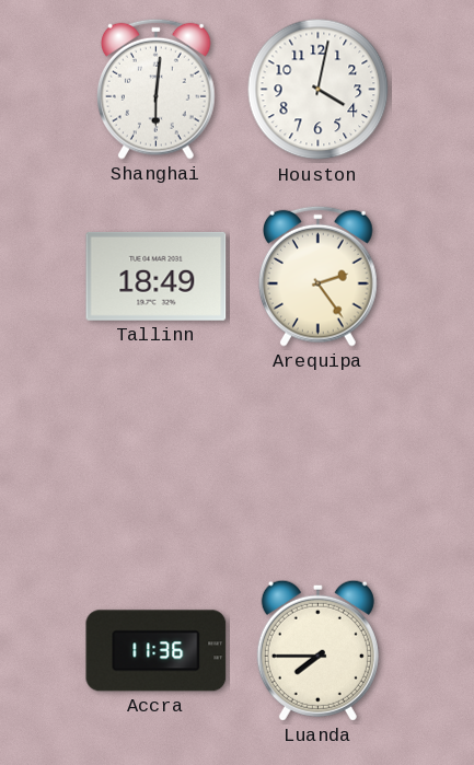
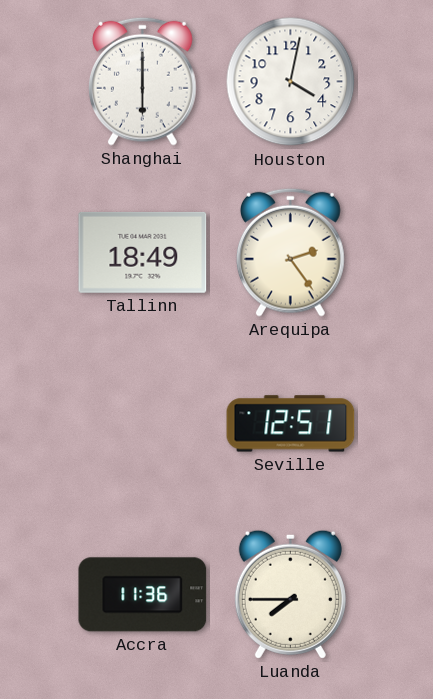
Shanghai: 6:01 -> 6:00 (142, 81)
Seville: none -> 12:51 (291, 424)
